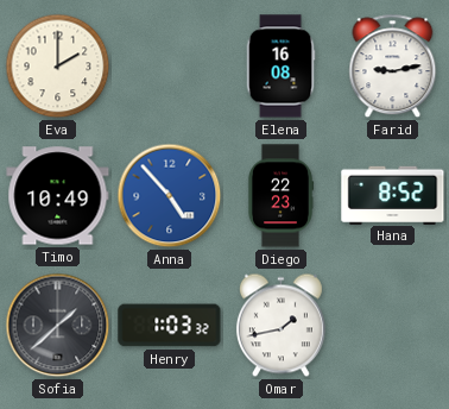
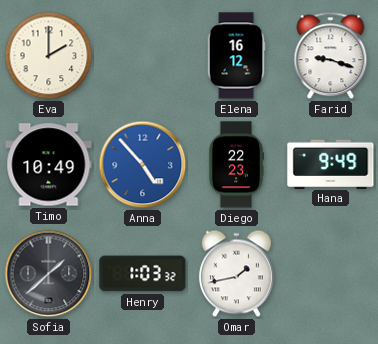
Elena: 16:08 -> 16:12 (236, 56)
Farid: 9:13 -> 9:18 (331, 56)
Hana: 8:52 -> 9:49 (331, 164)
